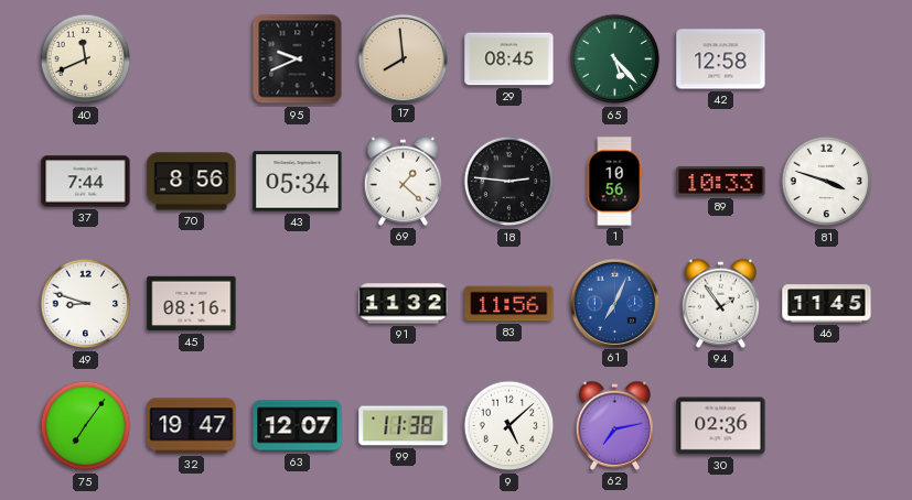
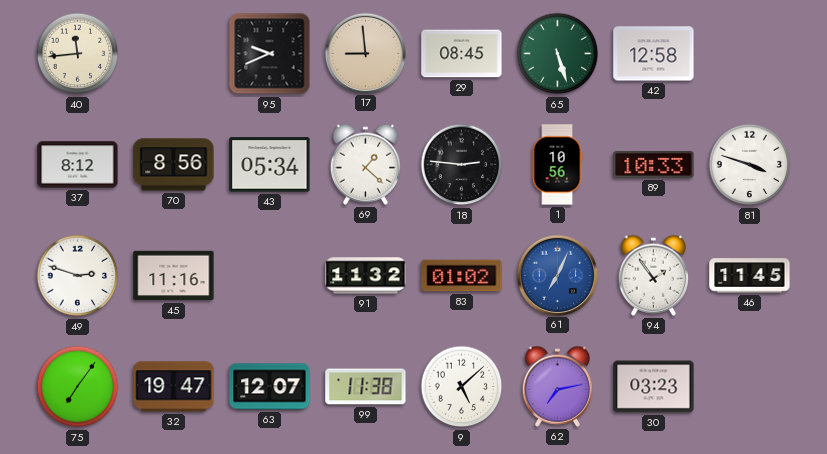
40: 11:41 -> 11:44 (78, 54)
17: 7:59 -> 8:59 (365, 53)
65: 5:23 -> 5:27 (558, 54)
37: 7:44 -> 8:12 (78, 165)
49: 8:48 -> 2:48 (78, 276)
45: 08:16 -> 11:16 (174, 276)
83: 11:56 -> 01:02 (462, 276)
30: 02:36 -> 03:23 (654, 387)
